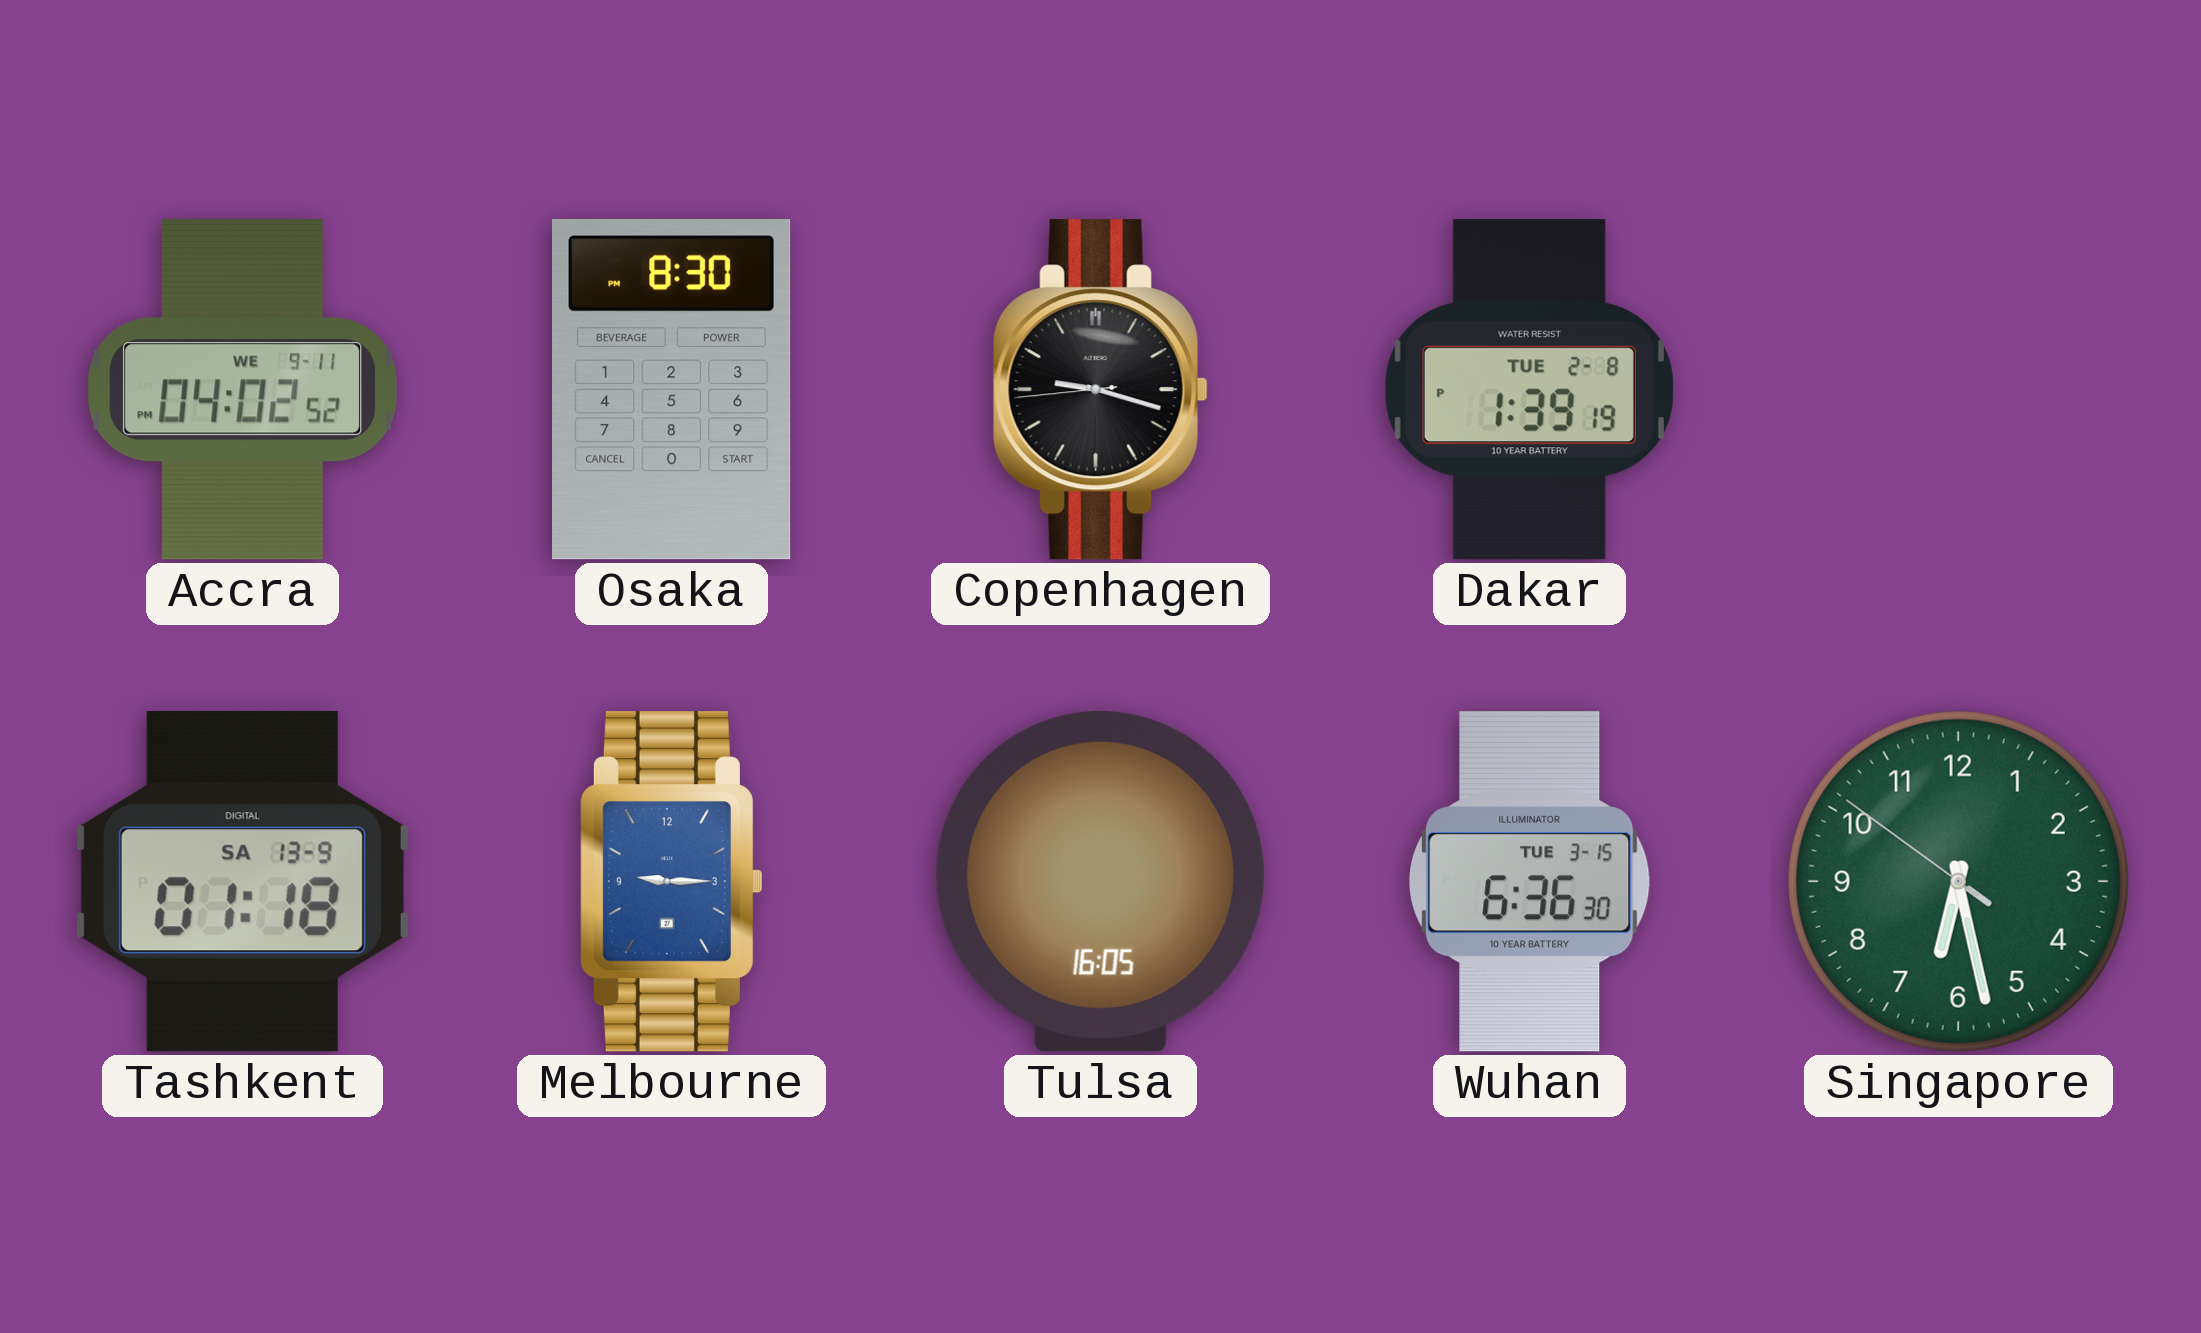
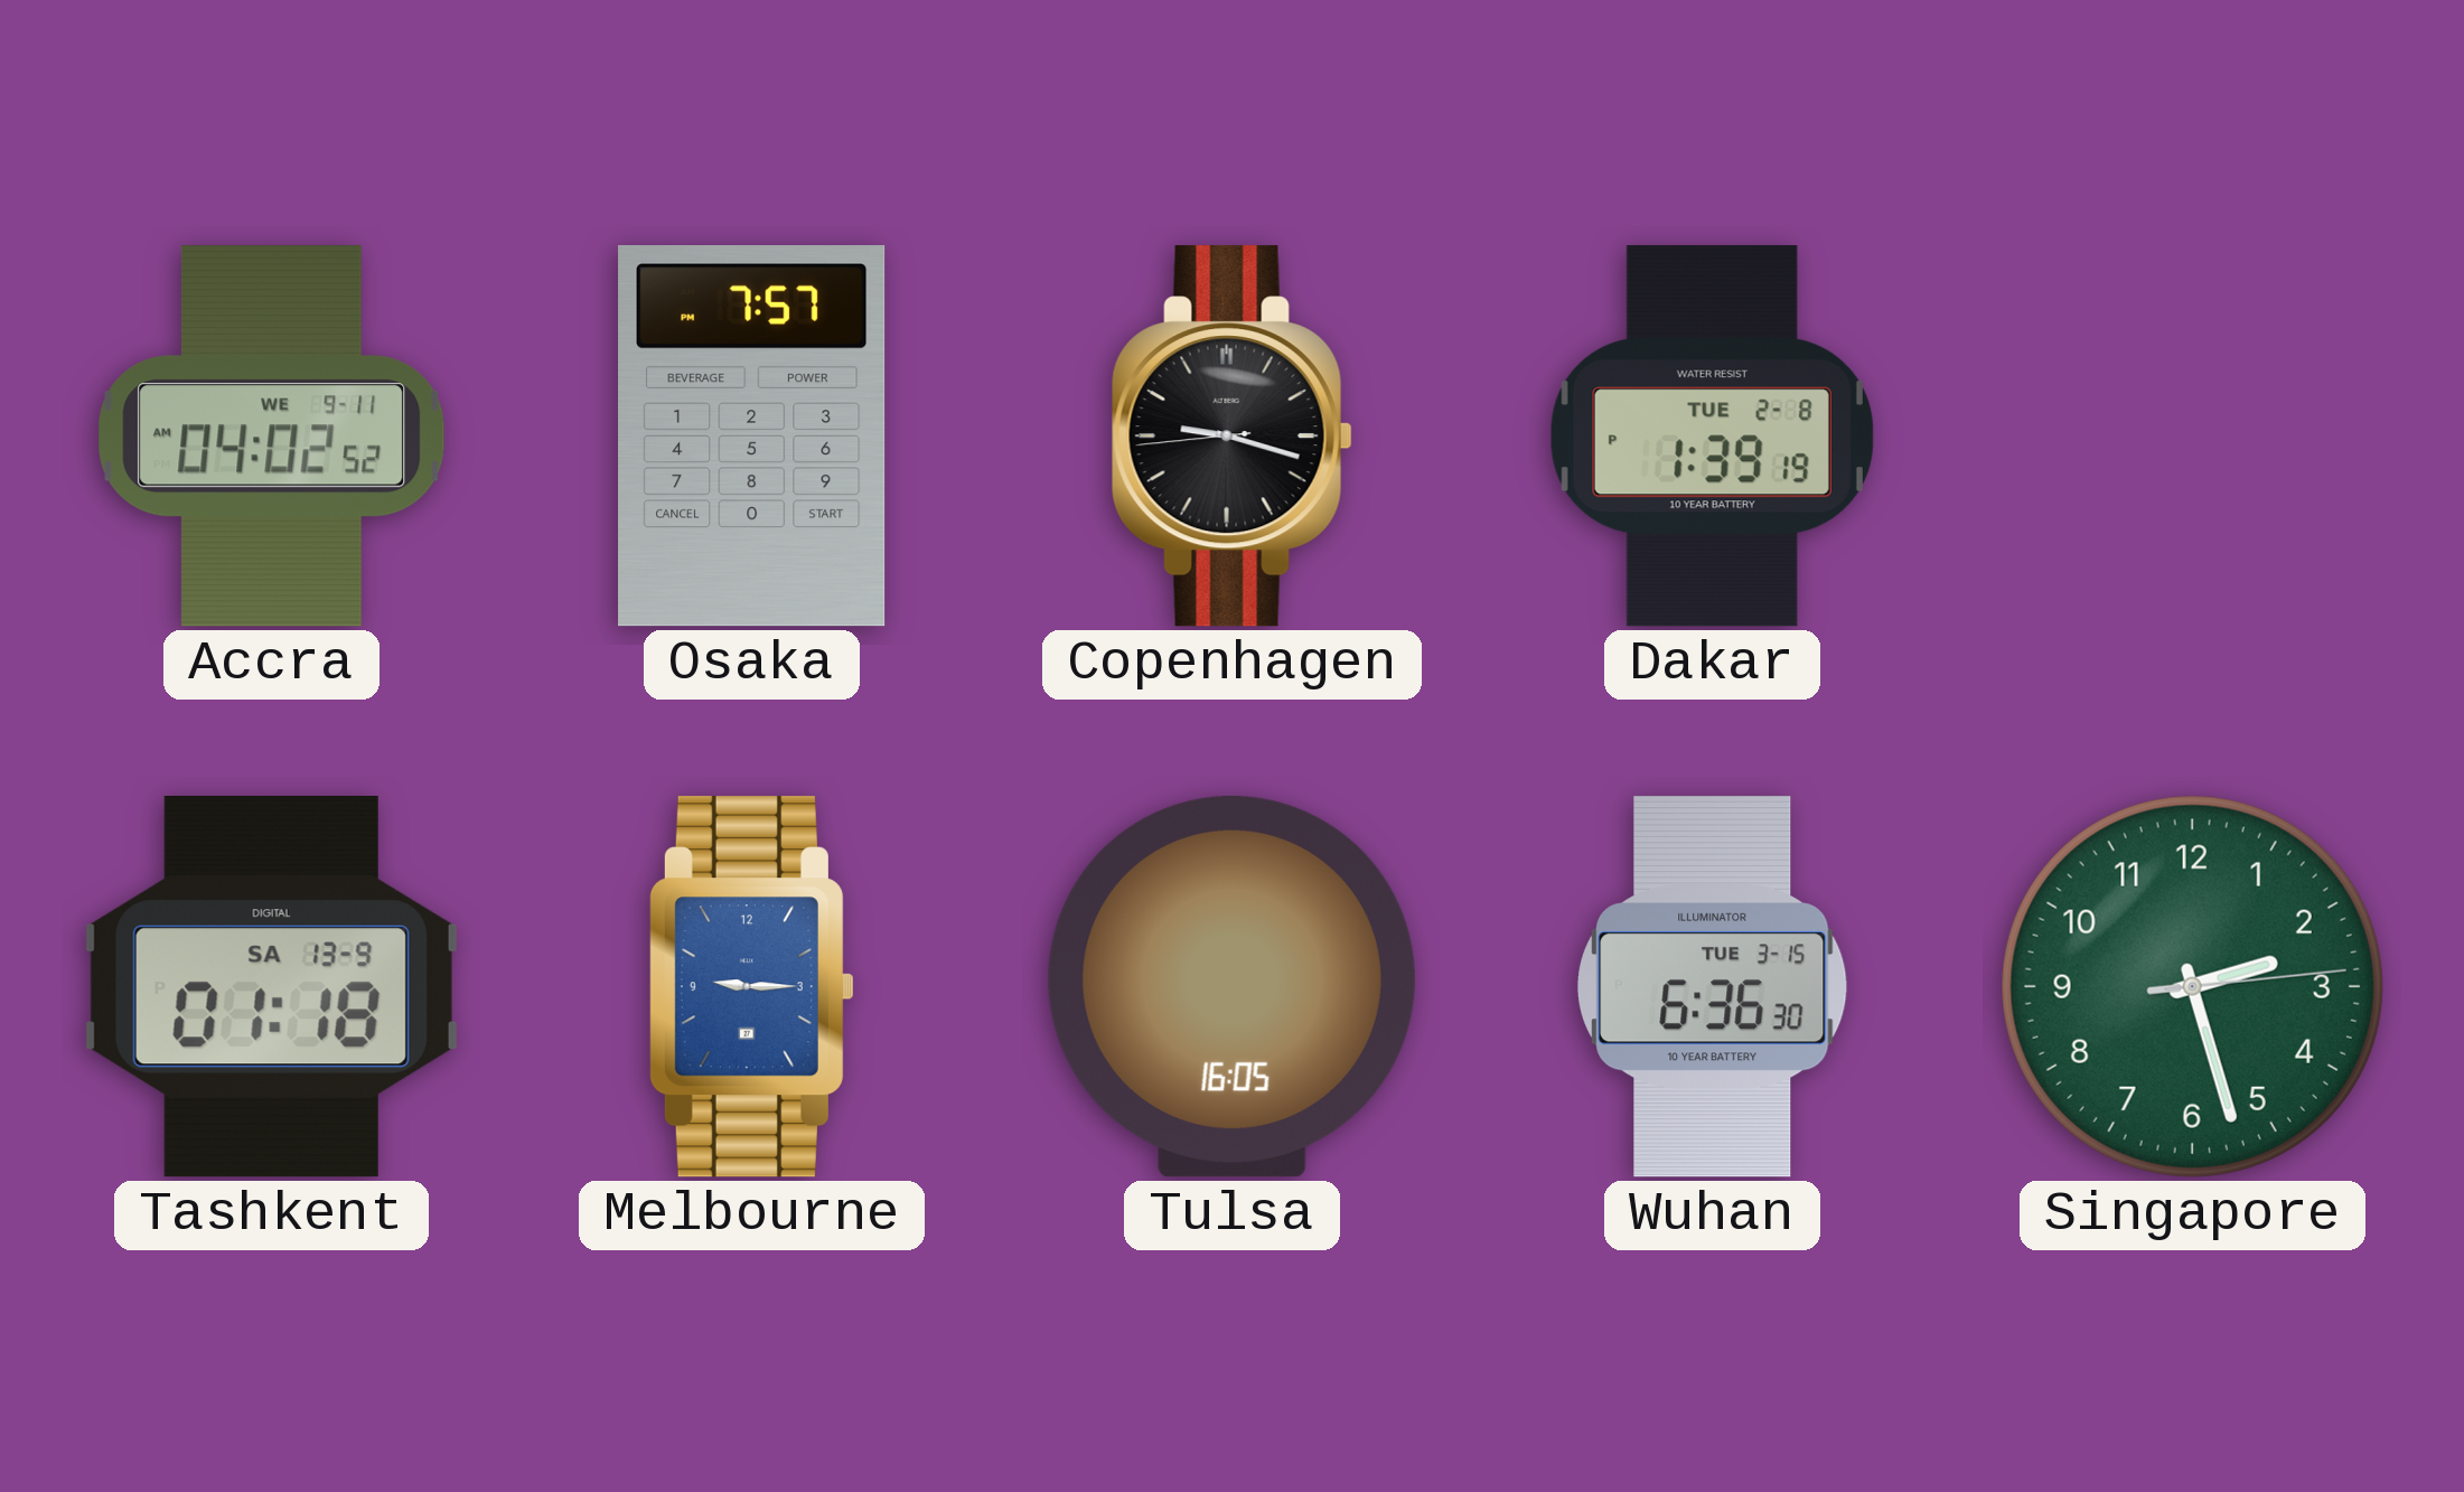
Accra: 04:02:52 PM -> 04:02:52 AM (272, 437)
Osaka: 8:30 -> 7:57 (752, 437)
Singapore: 6:27 -> 2:27 (2192, 986)
